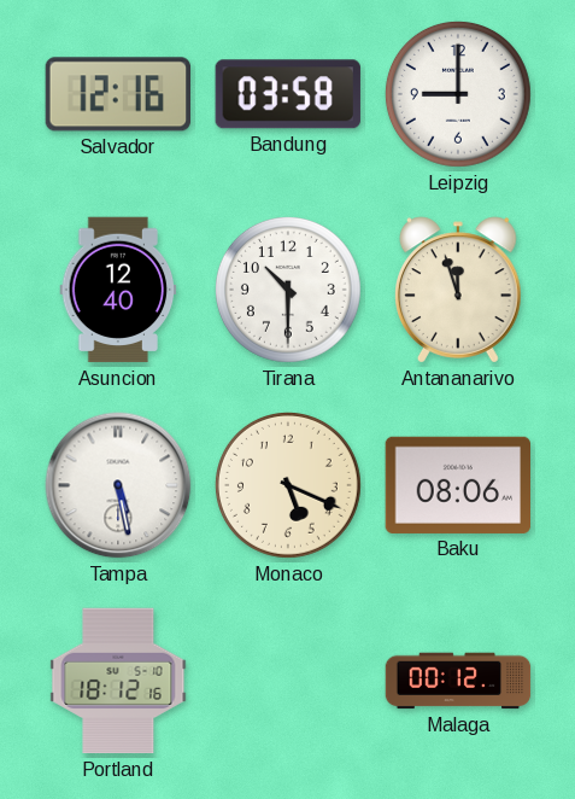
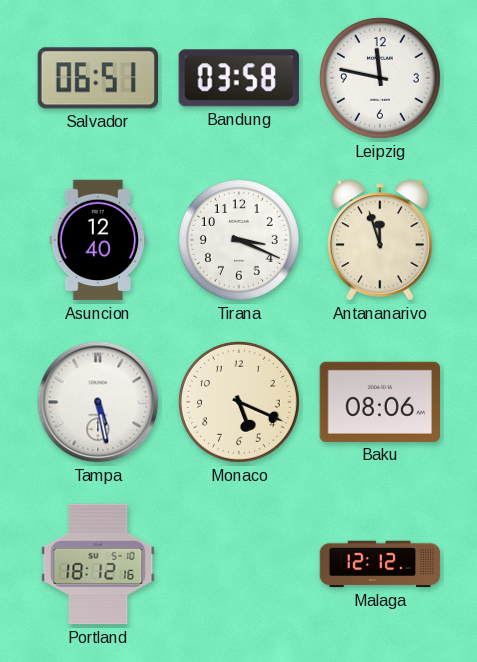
Salvador: 12:16 -> 06:51 (97, 78)
Leipzig: 9:00 -> 11:47 (380, 78)
Tirana: 10:30 -> 3:19 (239, 240)
Malaga: 00:12 -> 12:12 (380, 564)
